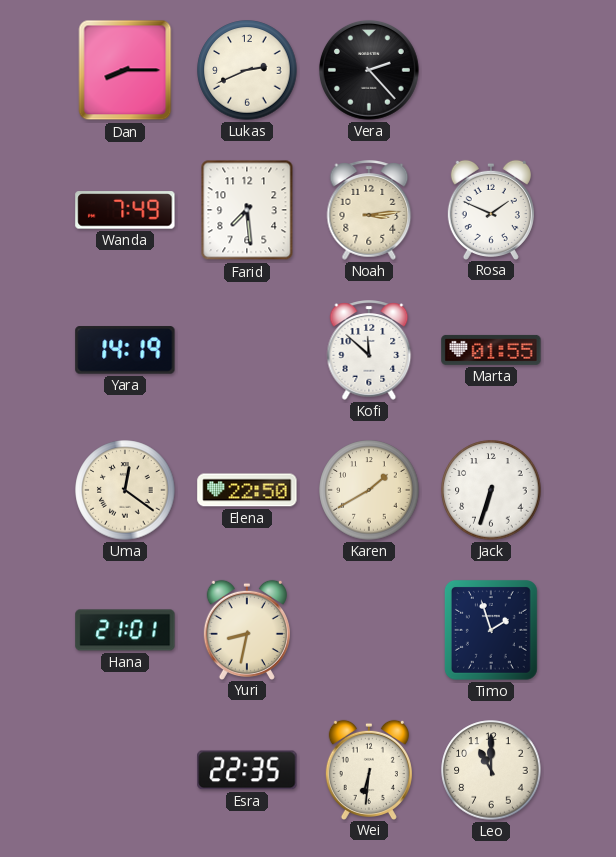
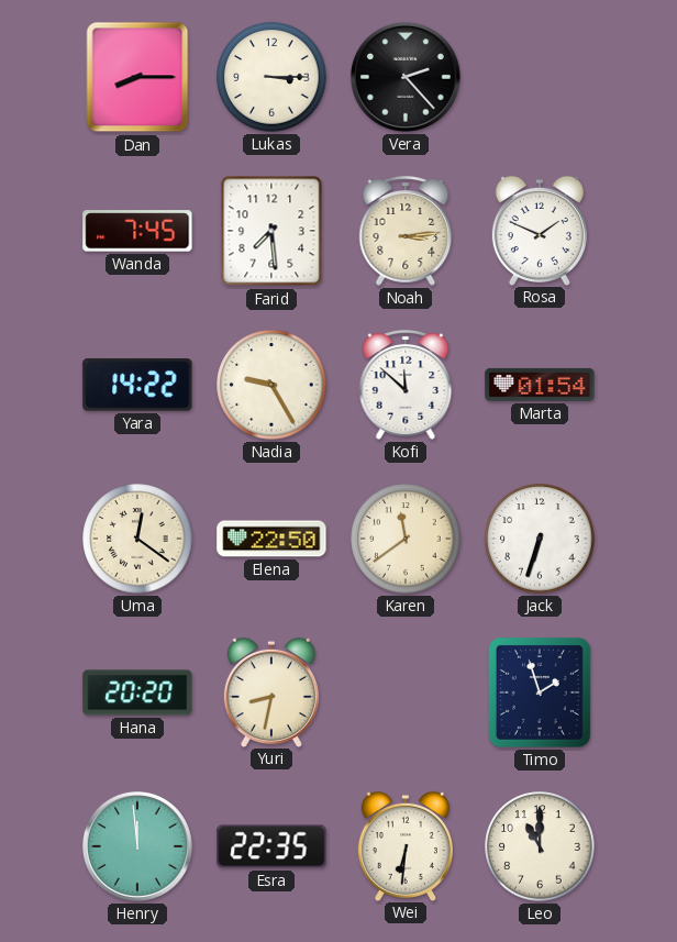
Lukas: 2:41 -> 3:15 (271, 77)
Wanda: 7:49 -> 7:45 (137, 231)
Yara: 14:19 -> 14:22 (137, 385)
Nadia: none -> 9:25 (271, 385)
Marta: 01:55 -> 01:54 (540, 385)
Karen: 1:40 -> 11:39 (406, 539)
Hana: 21:01 -> 20:20 (137, 692)
Henry: none -> 11:59 (137, 846)
